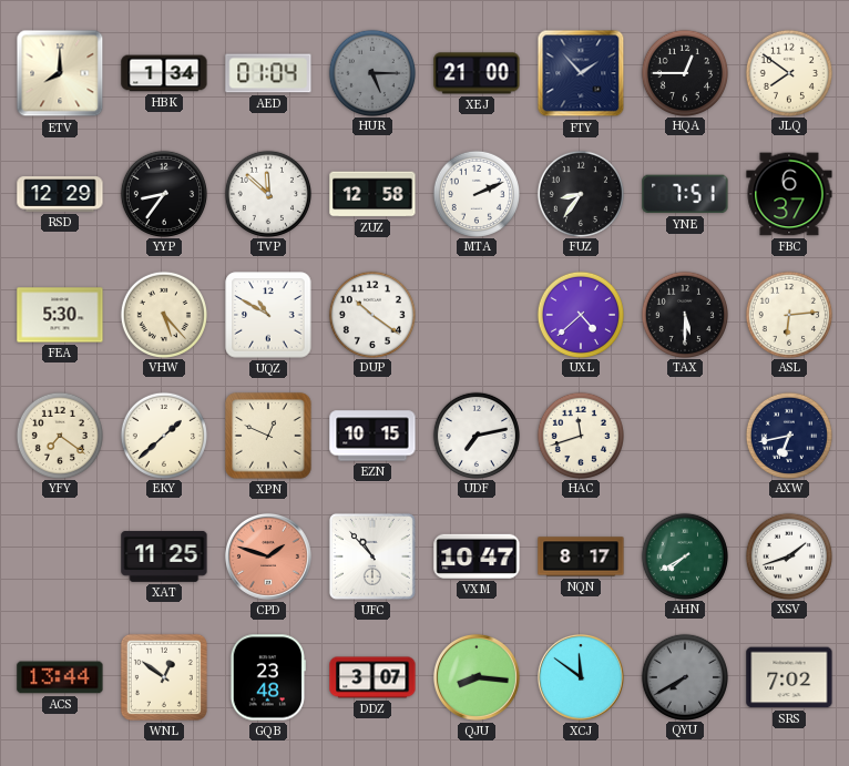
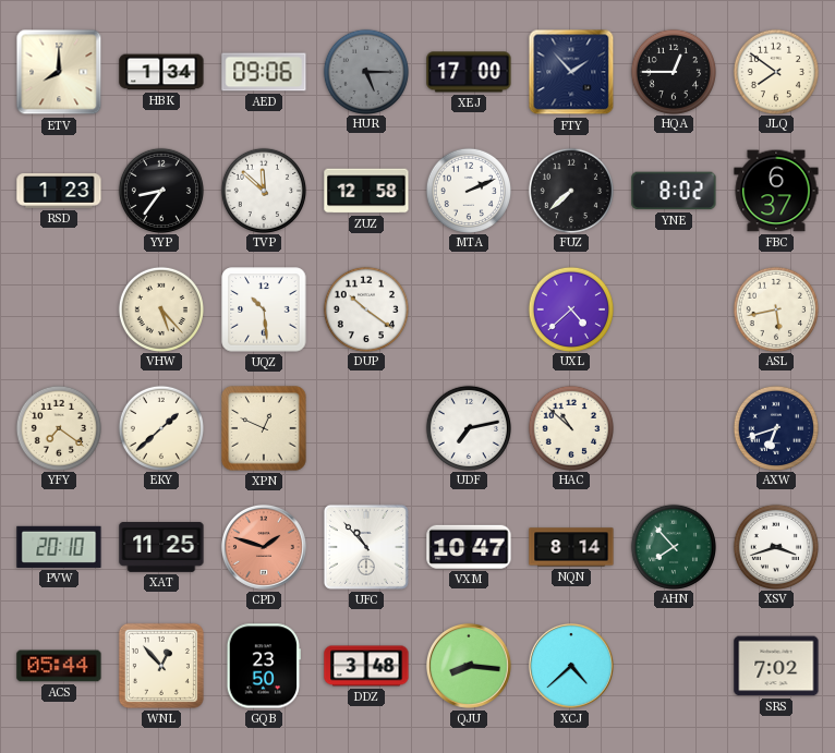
AED: 01:04 -> 09:06 (264, 72)
XEJ: 21:00 -> 17:00 (469, 72)
RSD: 12:29 -> 1:23 (59, 191)
FUZ: 8:36 -> 7:38 (570, 190)
YNE: 7:51 -> 8:02 (674, 191)
FEA: 5:30 -> none (60, 315)
UQZ: 10:50 -> 10:29 (264, 309)
TAX: 5:30 -> none (684, 314)
ASL: 6:14 -> 5:43 (775, 308)
EZN: 10:15 -> none (372, 436)
HAC: 11:42 -> 10:52 (570, 427)
AXW: 6:43 -> 6:42 (775, 427)
PVW: none -> 20:10 (59, 547)
NQN: 8:17 -> 8:14 (571, 547)
AHN: 7:40 -> 7:53 (673, 546)
XSV: 1:42 -> 3:42 (775, 546)
ACS: 13:44 -> 05:44 (59, 666)
WNL: 12:51 -> 12:53 (161, 666)
GQB: 23:48 -> 23:50 (264, 666)
DDZ: 3:07 -> 3:48 (366, 666)
XCJ: 11:51 -> 4:38 (571, 666)
QYU: 7:40 -> none (684, 676)
